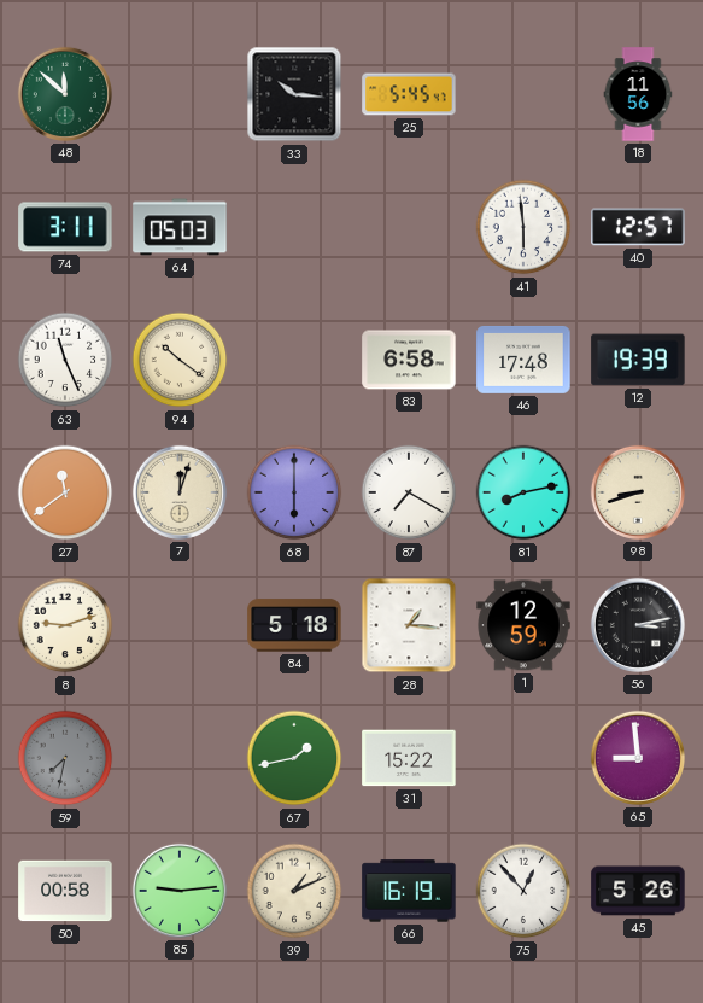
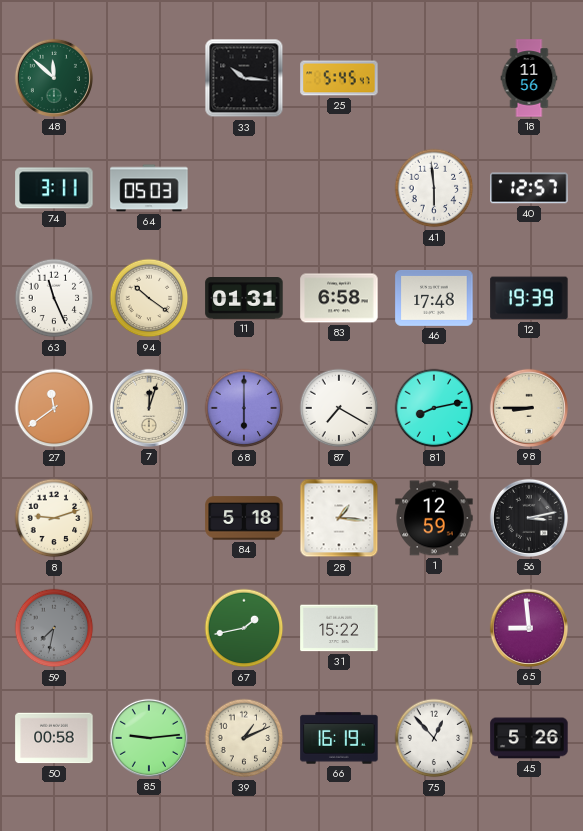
11: none -> 01:31 (244, 298)
98: 8:42 -> 8:45 (529, 408)
